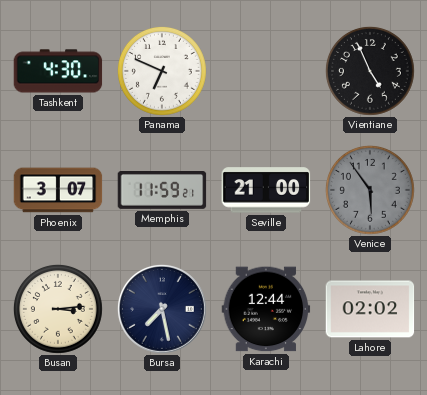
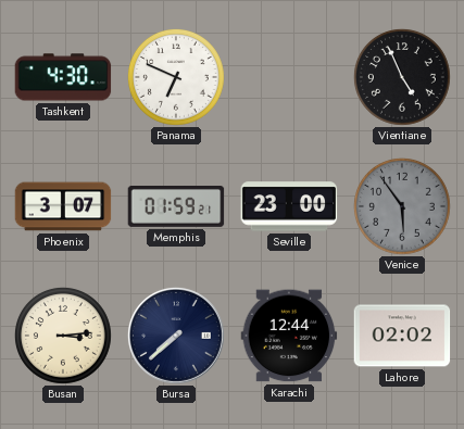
Memphis: 11:59 -> 01:59 (176, 207)
Seville: 21:00 -> 23:00 (289, 206)
Bursa: 7:28 -> 7:38 (176, 336)
